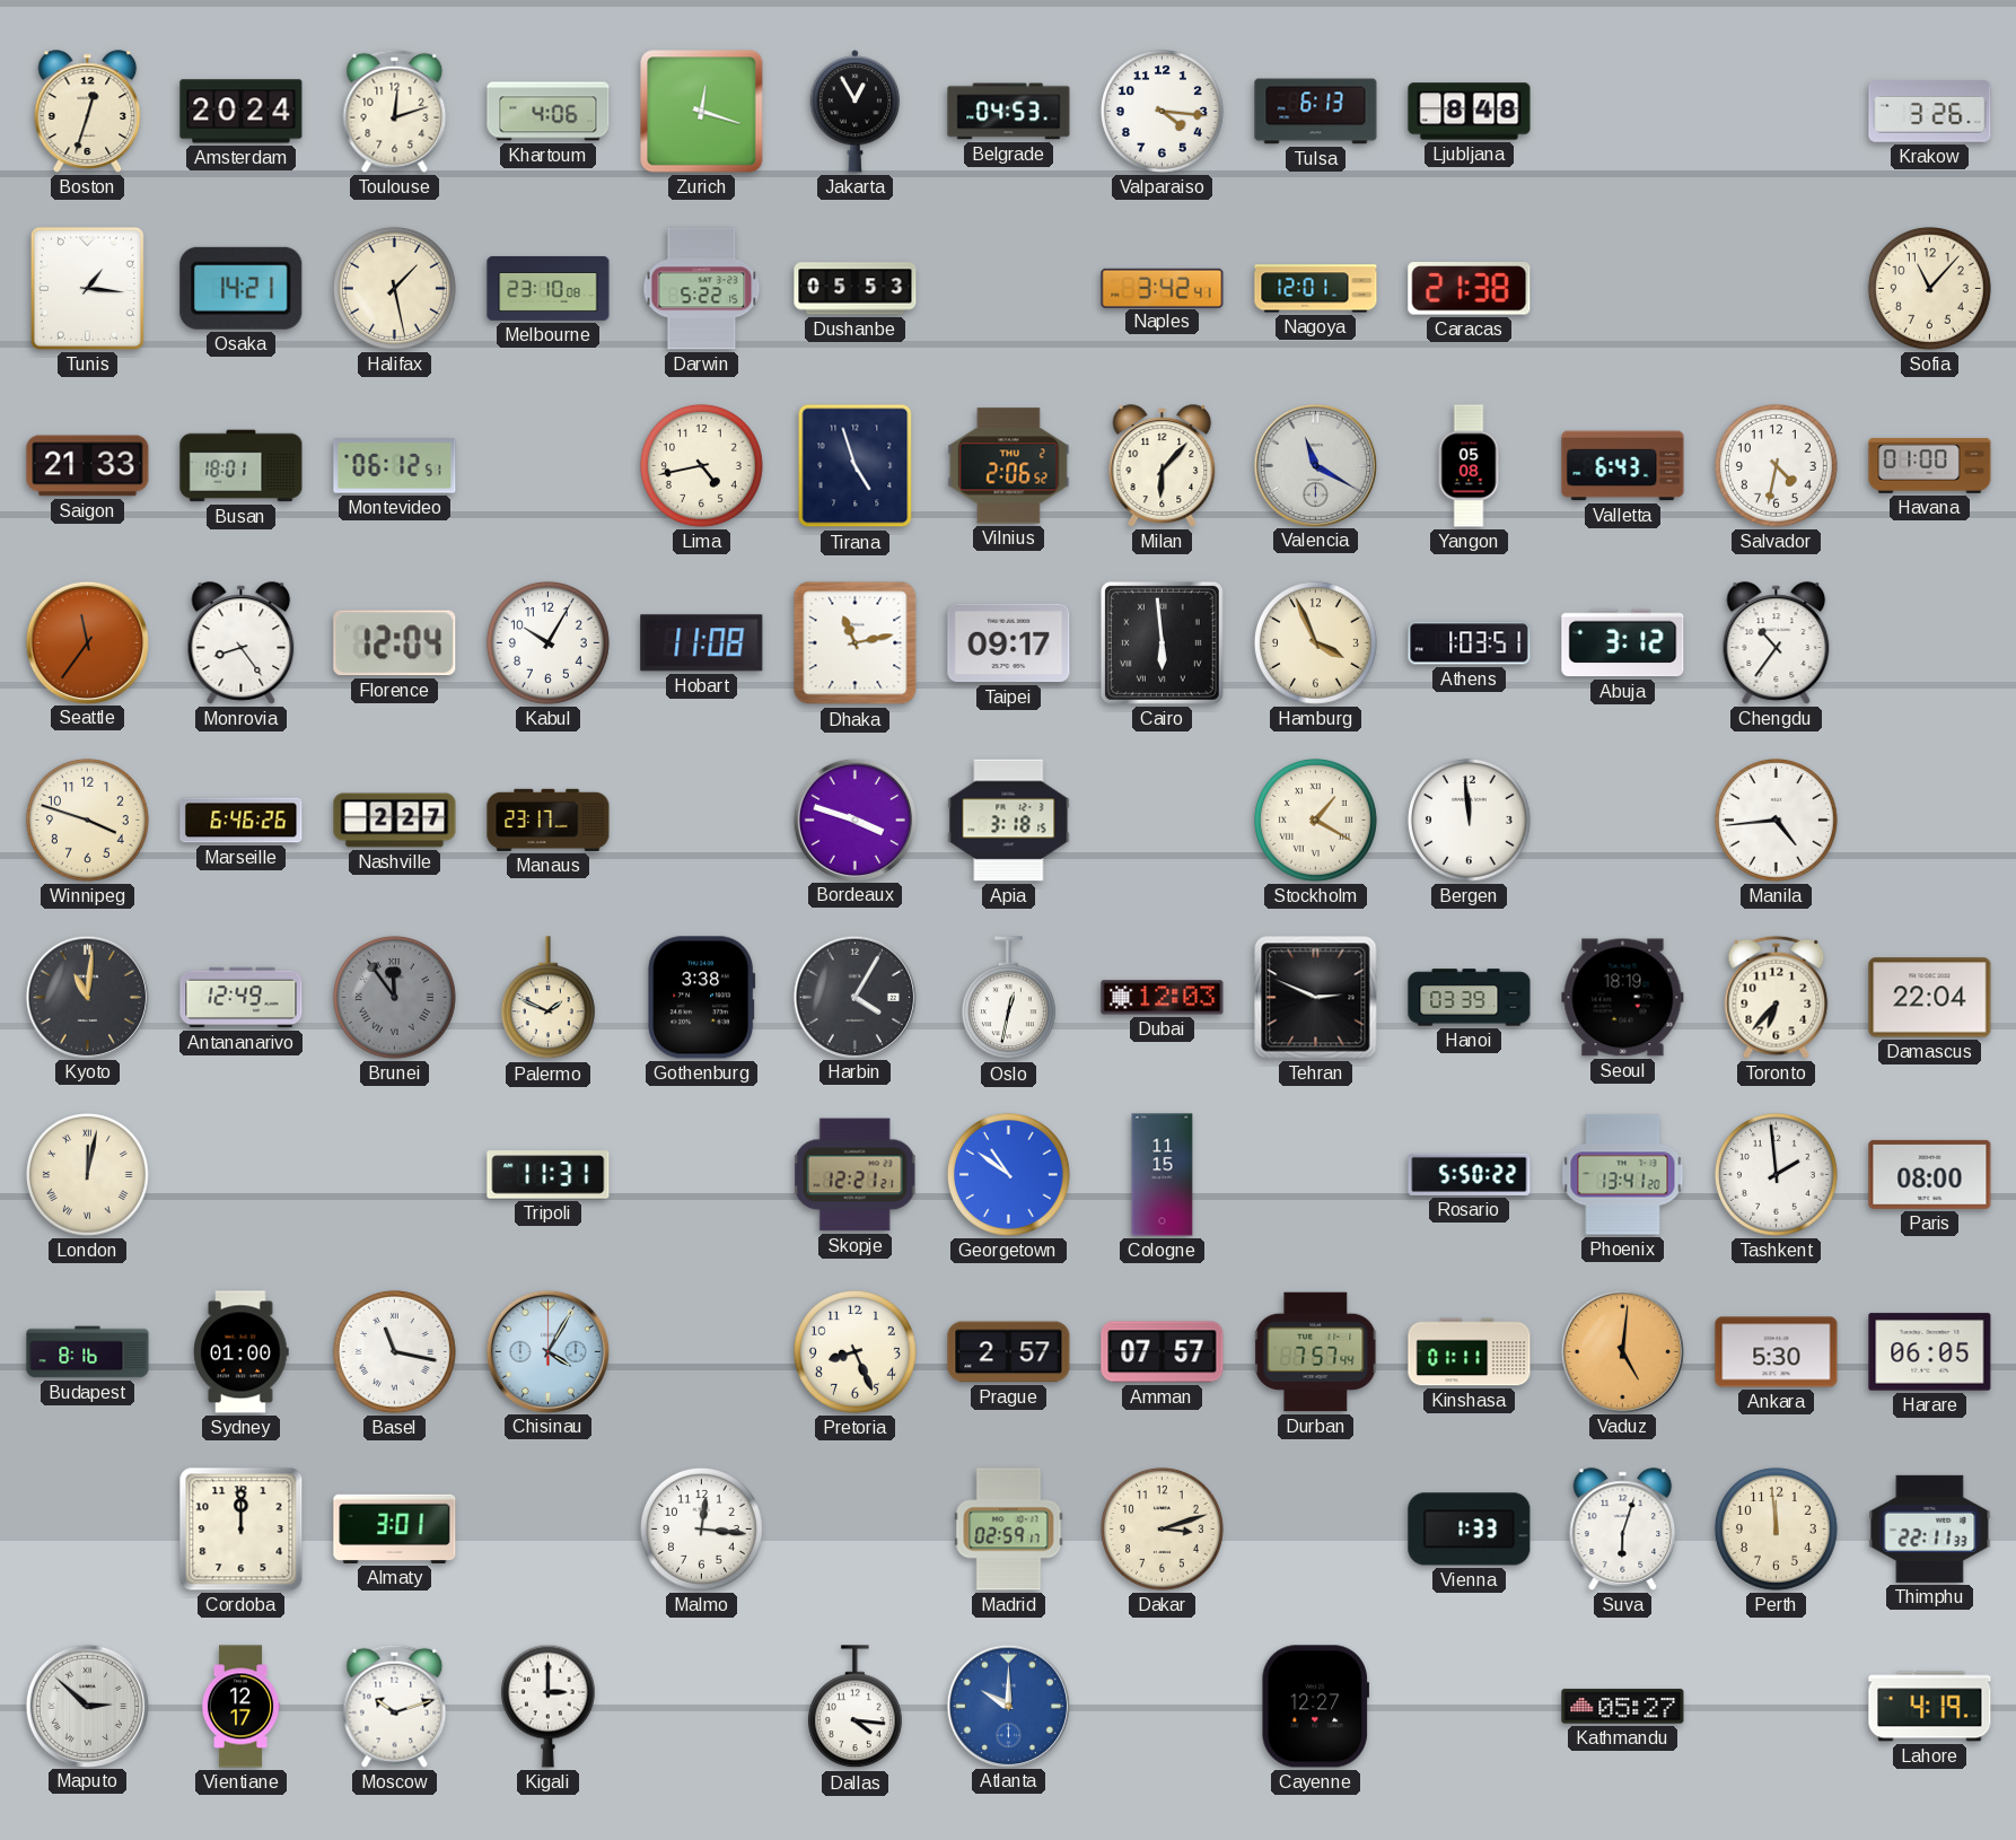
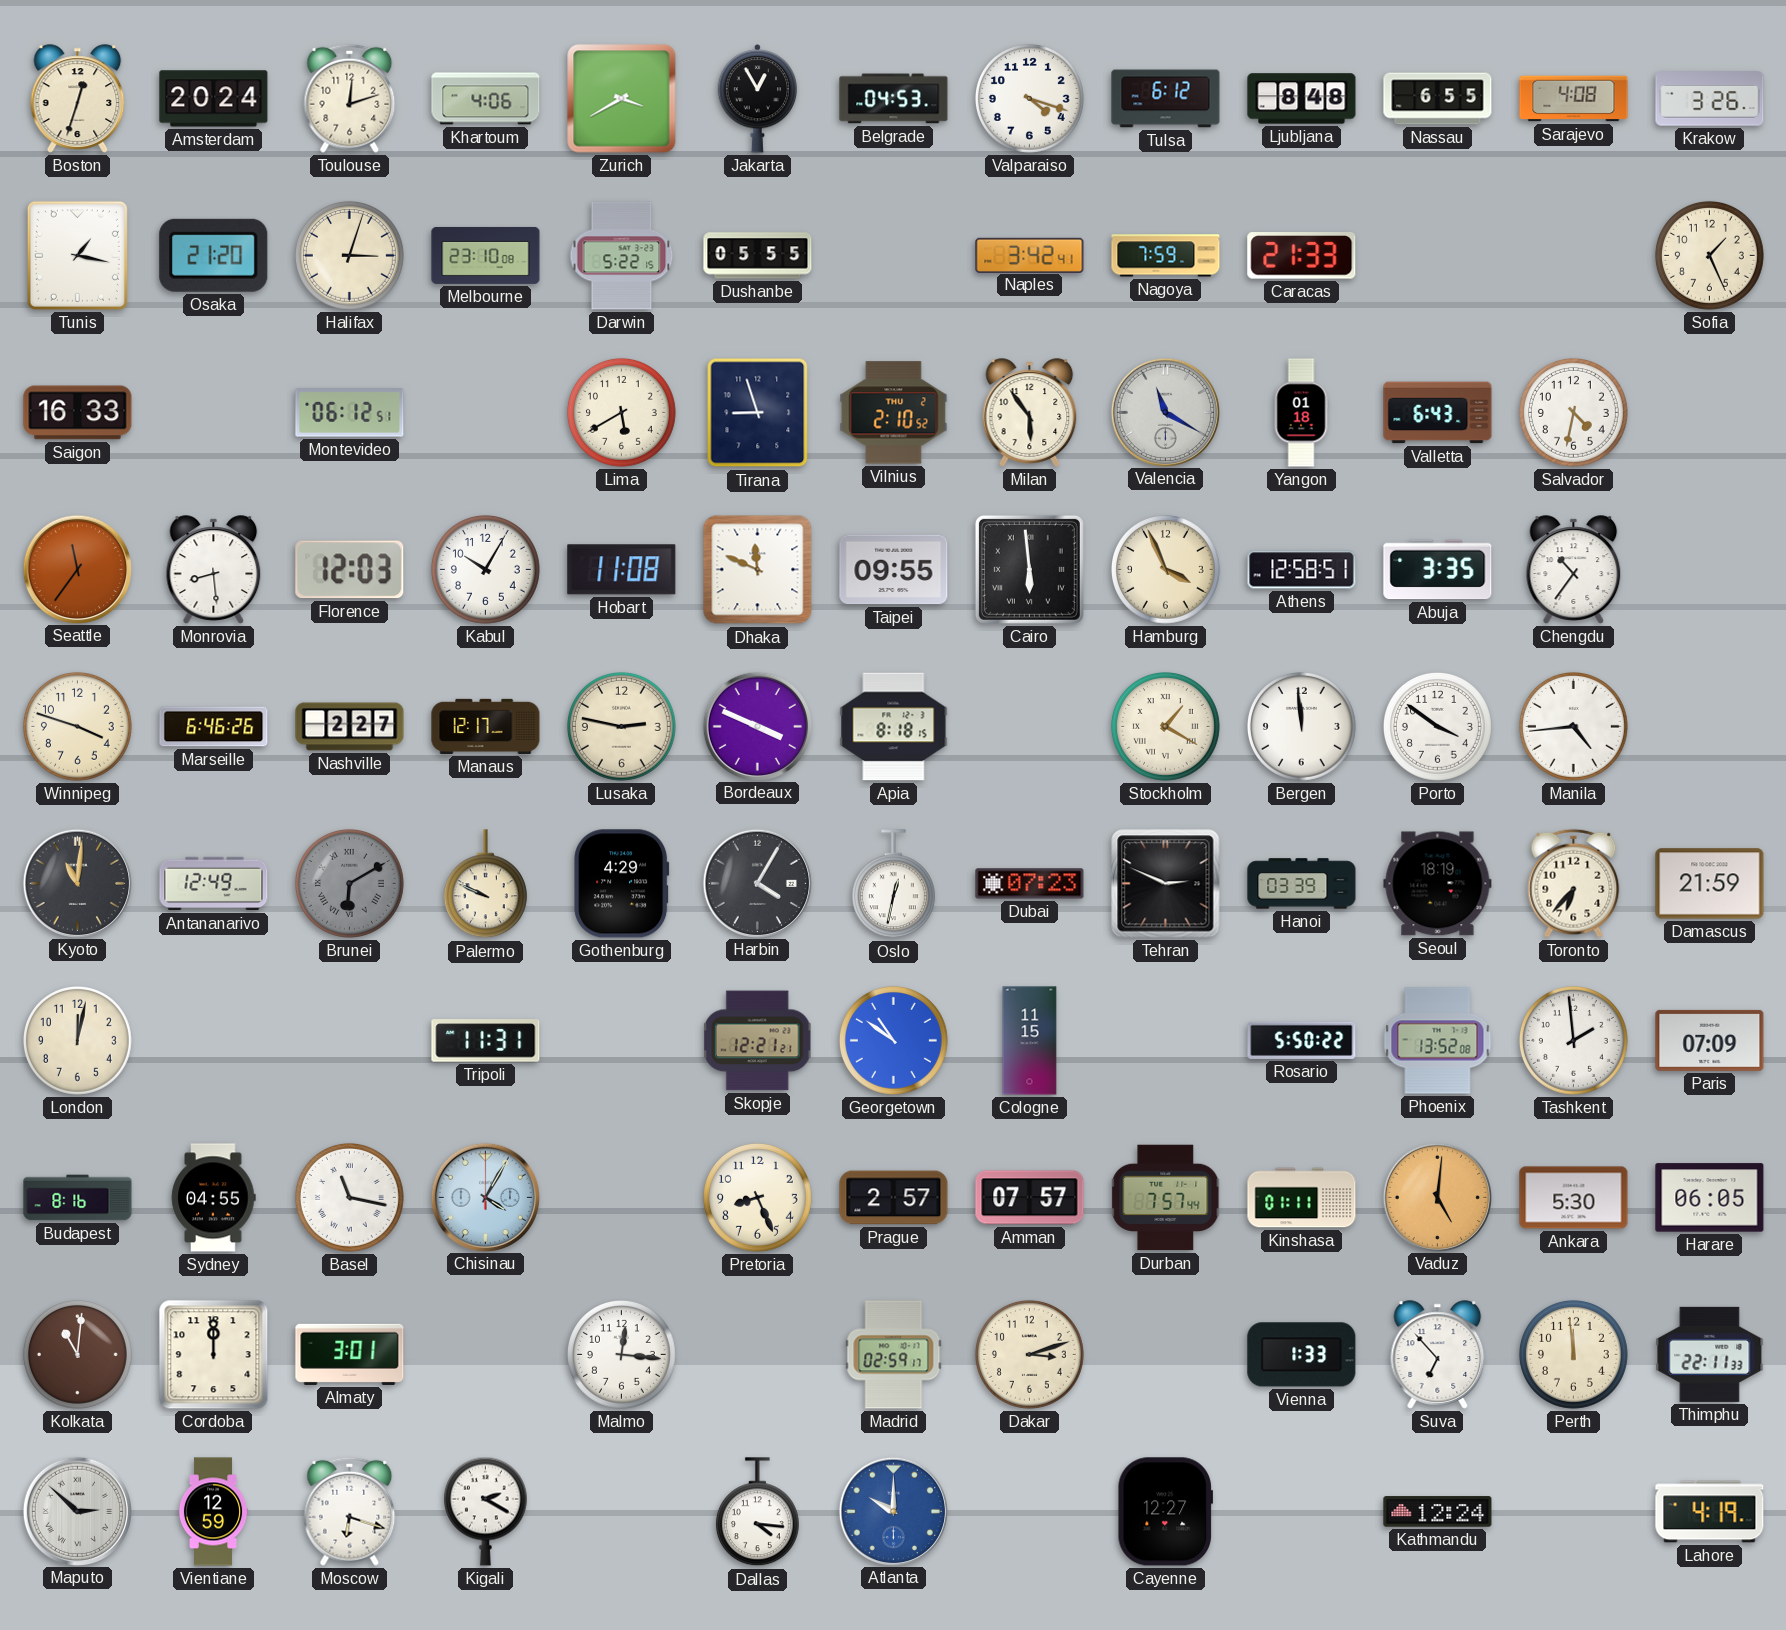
Zurich: 12:18 -> 3:40 (622, 99)
Valparaiso: 4:16 -> 4:18 (1029, 98)
Tulsa: 6:13 -> 6:12 (1166, 99)
Nassau: none -> 6:55 (1438, 99)
Sarajevo: none -> 4:08 (1574, 99)
Tunis: 1:16 -> 1:17 (77, 255)
Osaka: 14:21 -> 21:20 (214, 255)
Halifax: 1:28 -> 3:03 (349, 255)
Dushanbe: 05:53 -> 05:55 (758, 256)
Nagoya: 12:01 -> 7:59 (1166, 256)
Caracas: 21:38 -> 21:33 (1302, 256)
Sofia: 11:07 -> 1:26 (1709, 255)
Saigon: 21:33 -> 16:33 (78, 413)
Busan: 18:01 -> none (242, 466)
Lima: 4:43 -> 5:40 (621, 412)
Tirana: 4:57 -> 8:57 (758, 413)
Vilnius: 2:06 -> 2:10 (894, 413)
Milan: 6:07 -> 5:54 (1030, 413)
Yangon: 05:08 -> 01:18 (1301, 413)
Havana: 01:00 -> none (1930, 465)
Monrovia: 8:24 -> 8:29 (214, 570)
Florence: 12:04 -> 12:03 (350, 570)
Dhaka: 11:13 -> 11:49 (758, 570)
Taipei: 09:17 -> 09:55 (894, 570)
Athens: 1:03 -> 12:58 (1302, 570)
Abuja: 3:12 -> 3:35 (1438, 570)
Manaus: 23:17 -> 12:17 (486, 726)
Lusaka: none -> 2:47 (621, 726)
Bordeaux: 3:48 -> 3:49 (757, 726)
Apia: 3:18 -> 8:18 (894, 727)
Porto: none -> 3:51 (1437, 726)
Brunei: 11:54 -> 6:10 (349, 883)
Palermo: 1:49 -> 9:49 (485, 884)
Gothenburg: 3:38 -> 4:29 (622, 884)
Dubai: 12:03 -> 07:23 (1030, 884)
Damascus: 22:04 -> 21:59 (1710, 884)
London numerals: Roman -> Arabic (77, 1040)
Phoenix: 13:41 -> 13:52 (1438, 1041)
Paris: 08:00 -> 07:09 (1710, 1040)
Sydney: 01:00 -> 04:55 (214, 1198)
Kolkata: none -> 11:01 (77, 1354)
Suva: 6:03 -> 6:53 (1438, 1355)
Vientiane: 12:17 -> 12:59 (213, 1512)
Moscow: 10:12 -> 6:18 (350, 1511)
Kigali: 3:00 -> 2:20 (485, 1511)
Kathmandu: 05:27 -> 12:24 (1438, 1512)
